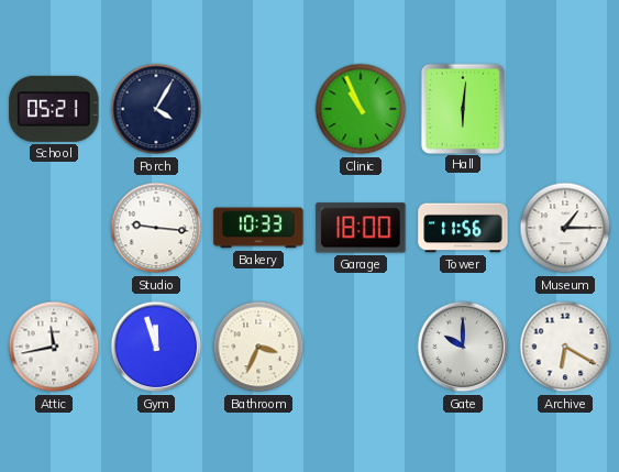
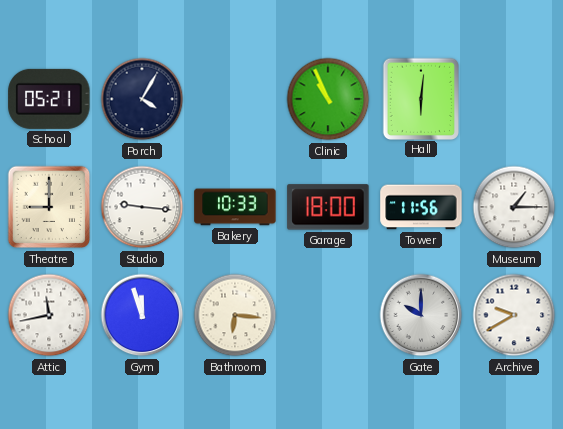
Theatre: none -> 9:00 (49, 207)
Bathroom: 3:34 -> 6:16 (235, 315)
Archive: 6:20 -> 9:40 (514, 315)
